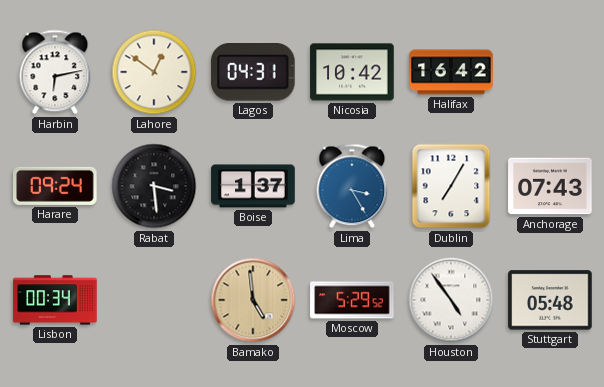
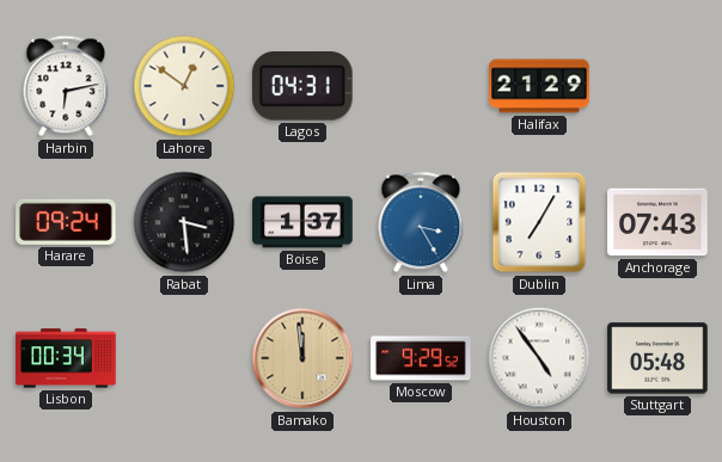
Nicosia: 10:42 -> none (352, 72)
Halifax: 16:42 -> 21:29 (539, 86)
Bamako: 4:59 -> 11:59 (302, 358)
Moscow: 5:29 -> 9:29 (421, 358)
